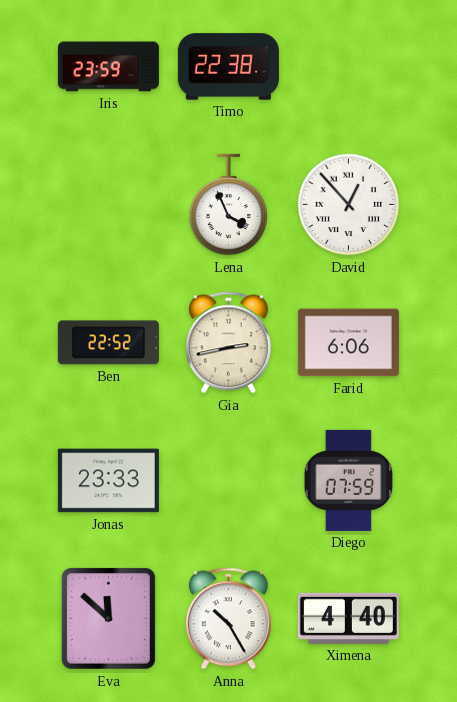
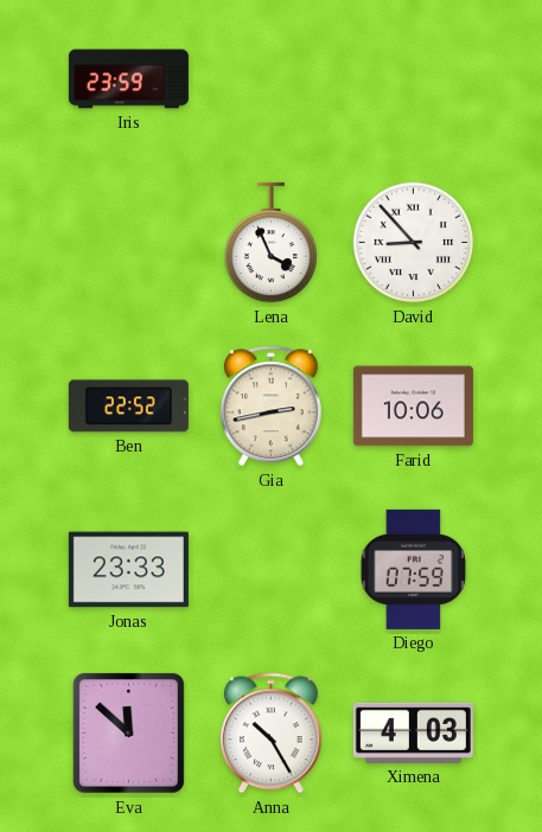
Timo: 22:38 -> none (228, 67)
David: 12:53 -> 8:53 (414, 243)
Farid: 6:06 -> 10:06 (413, 407)
Ximena: 4:40 -> 4:03 (413, 732)
